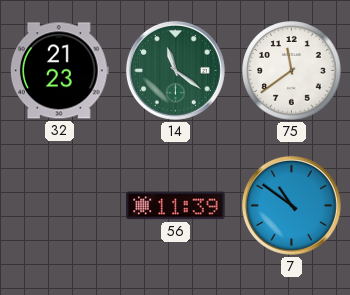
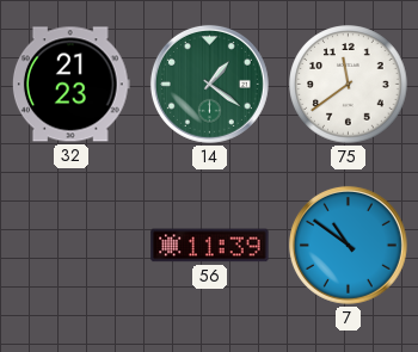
14: 11:21 -> 1:21 (209, 84)
